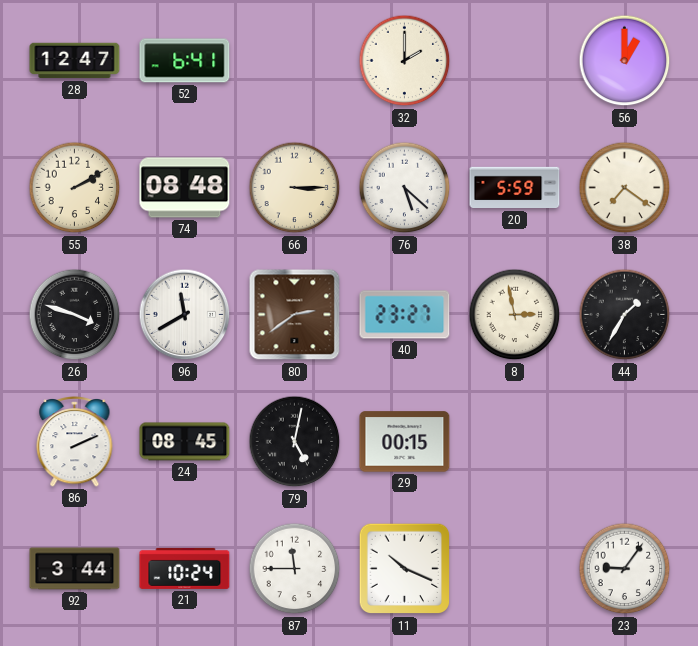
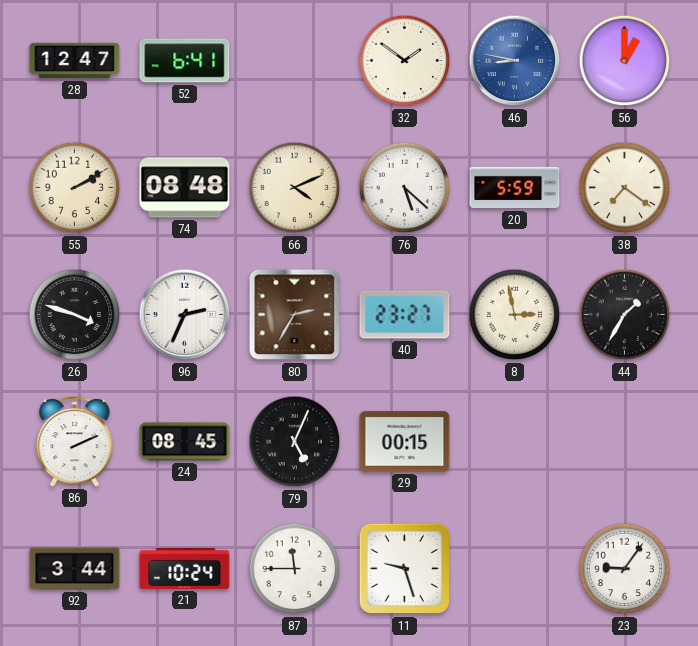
32: 2:00 -> 1:51 (405, 61)
46: none -> 8:47 (515, 61)
66: 3:15 -> 4:11 (295, 188)
96: 11:40 -> 2:34 (185, 315)
80: 2:39 -> 2:35 (295, 315)
79: 5:02 -> 5:04 (295, 442)
11: 10:19 -> 9:27 (405, 569)
